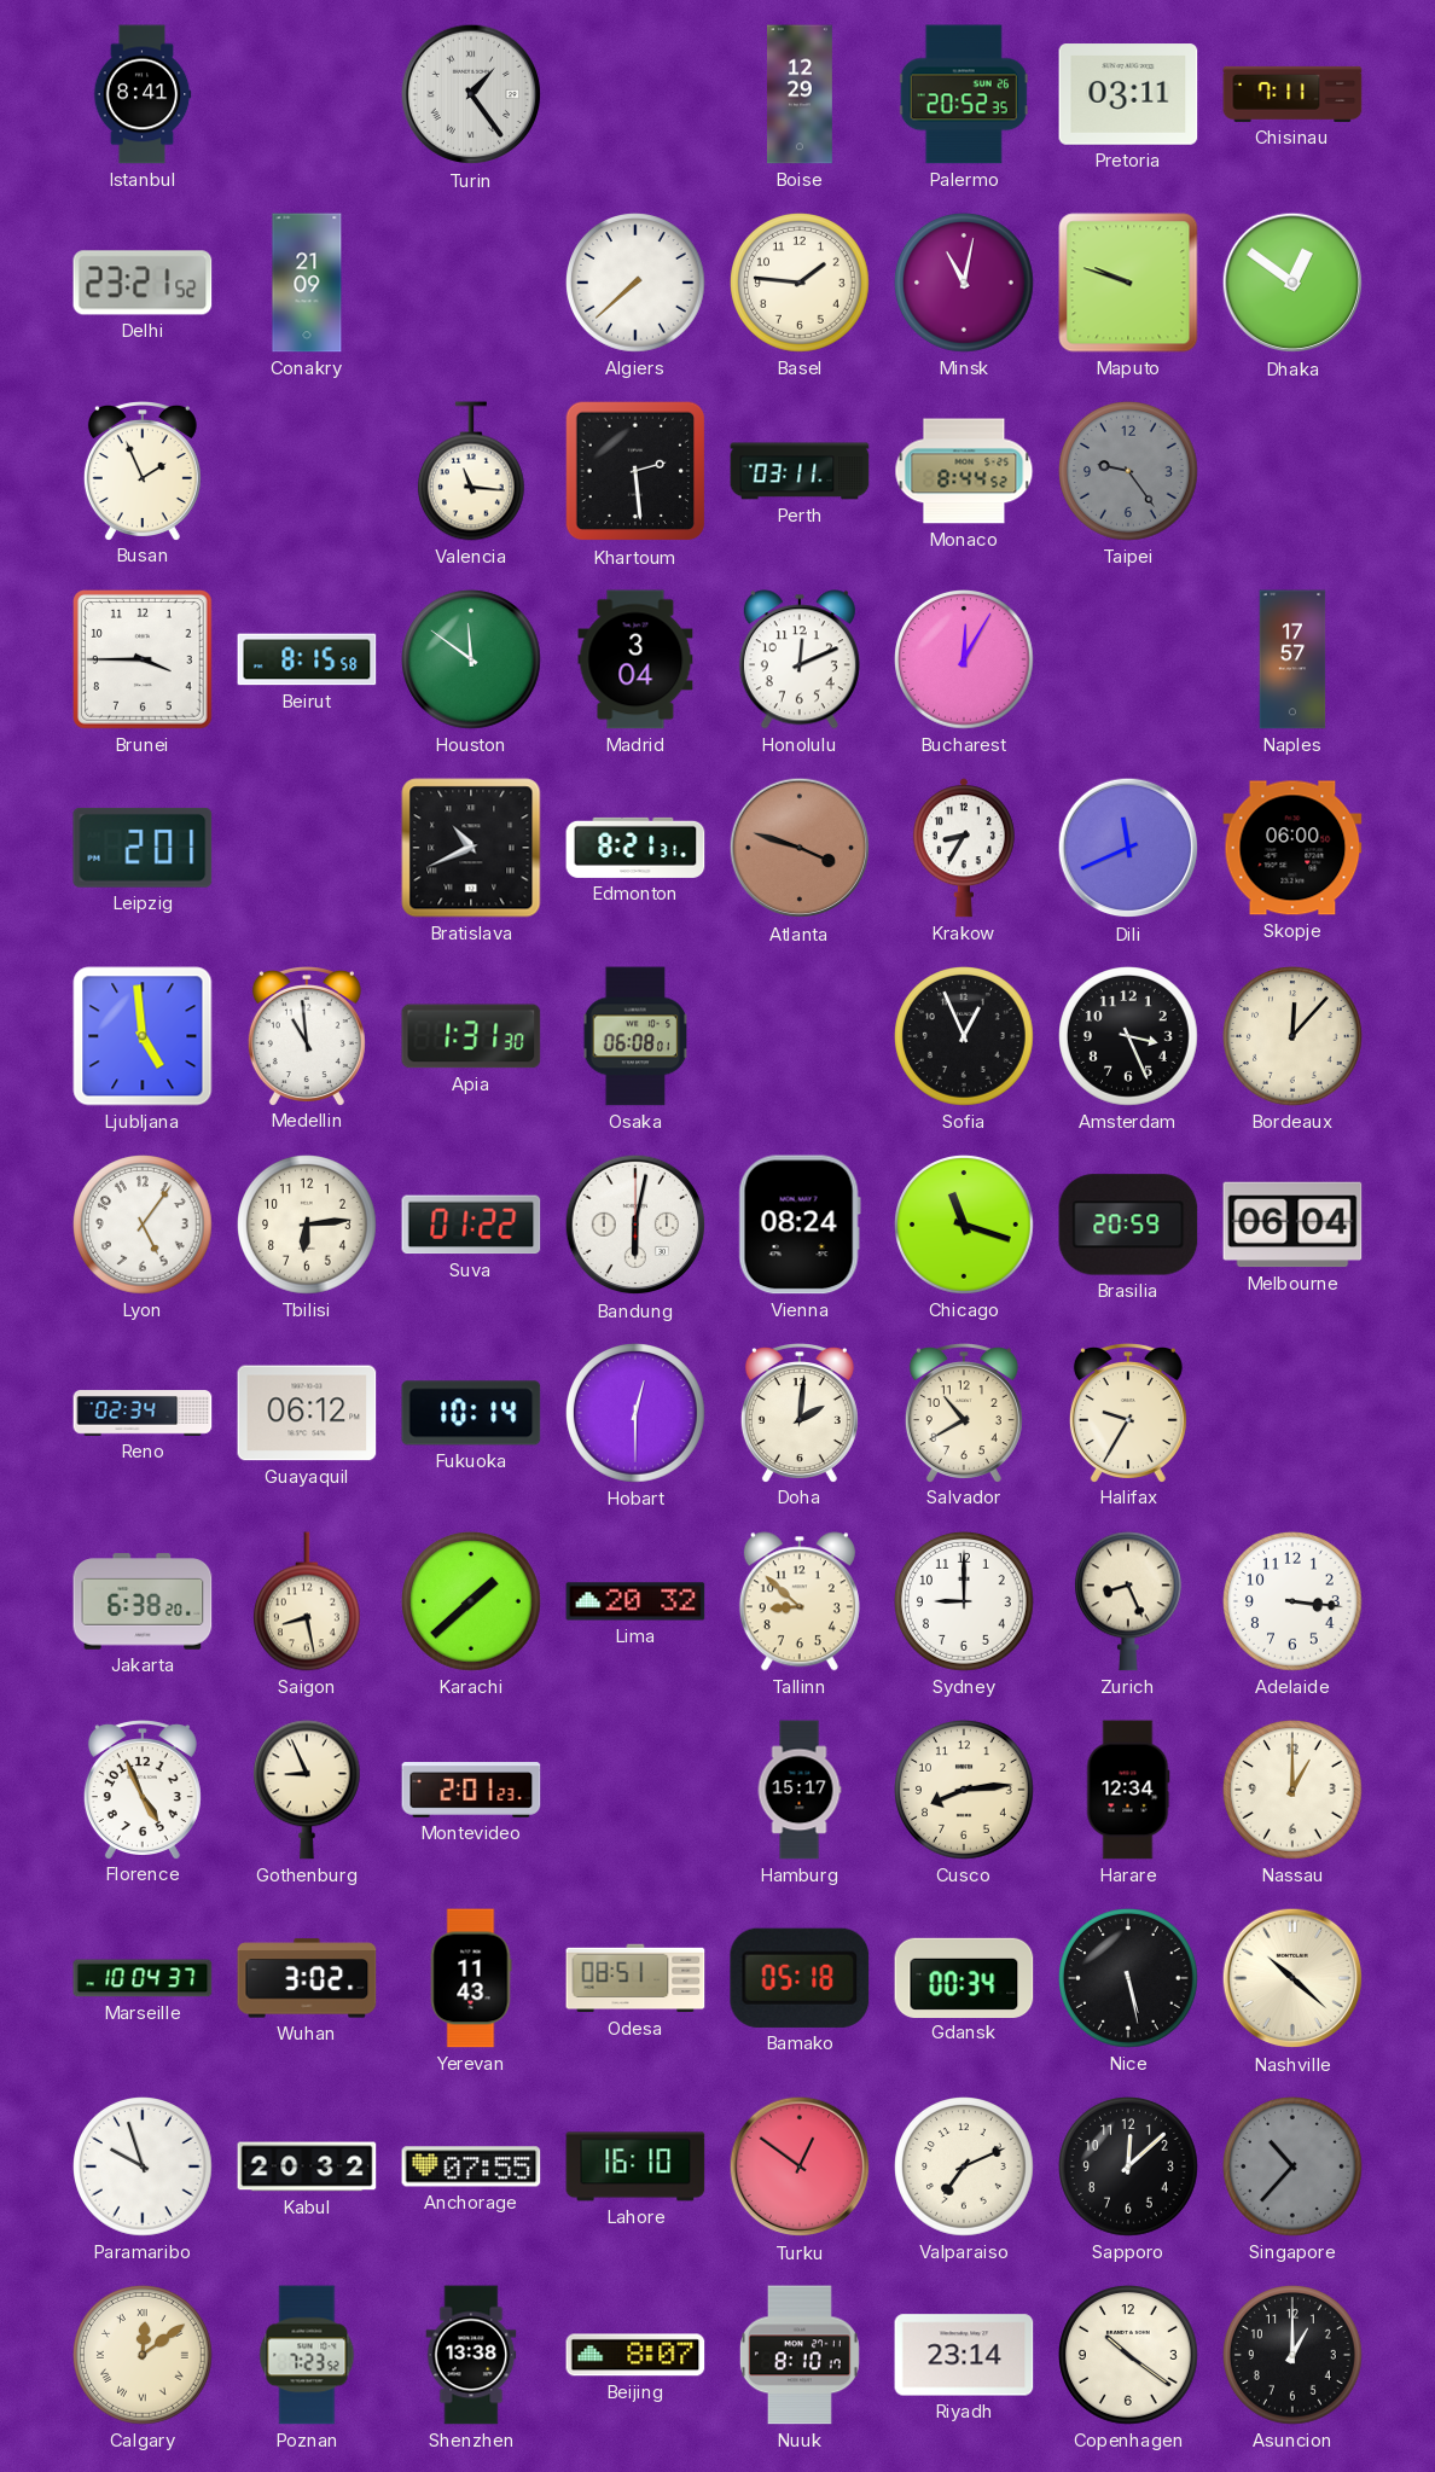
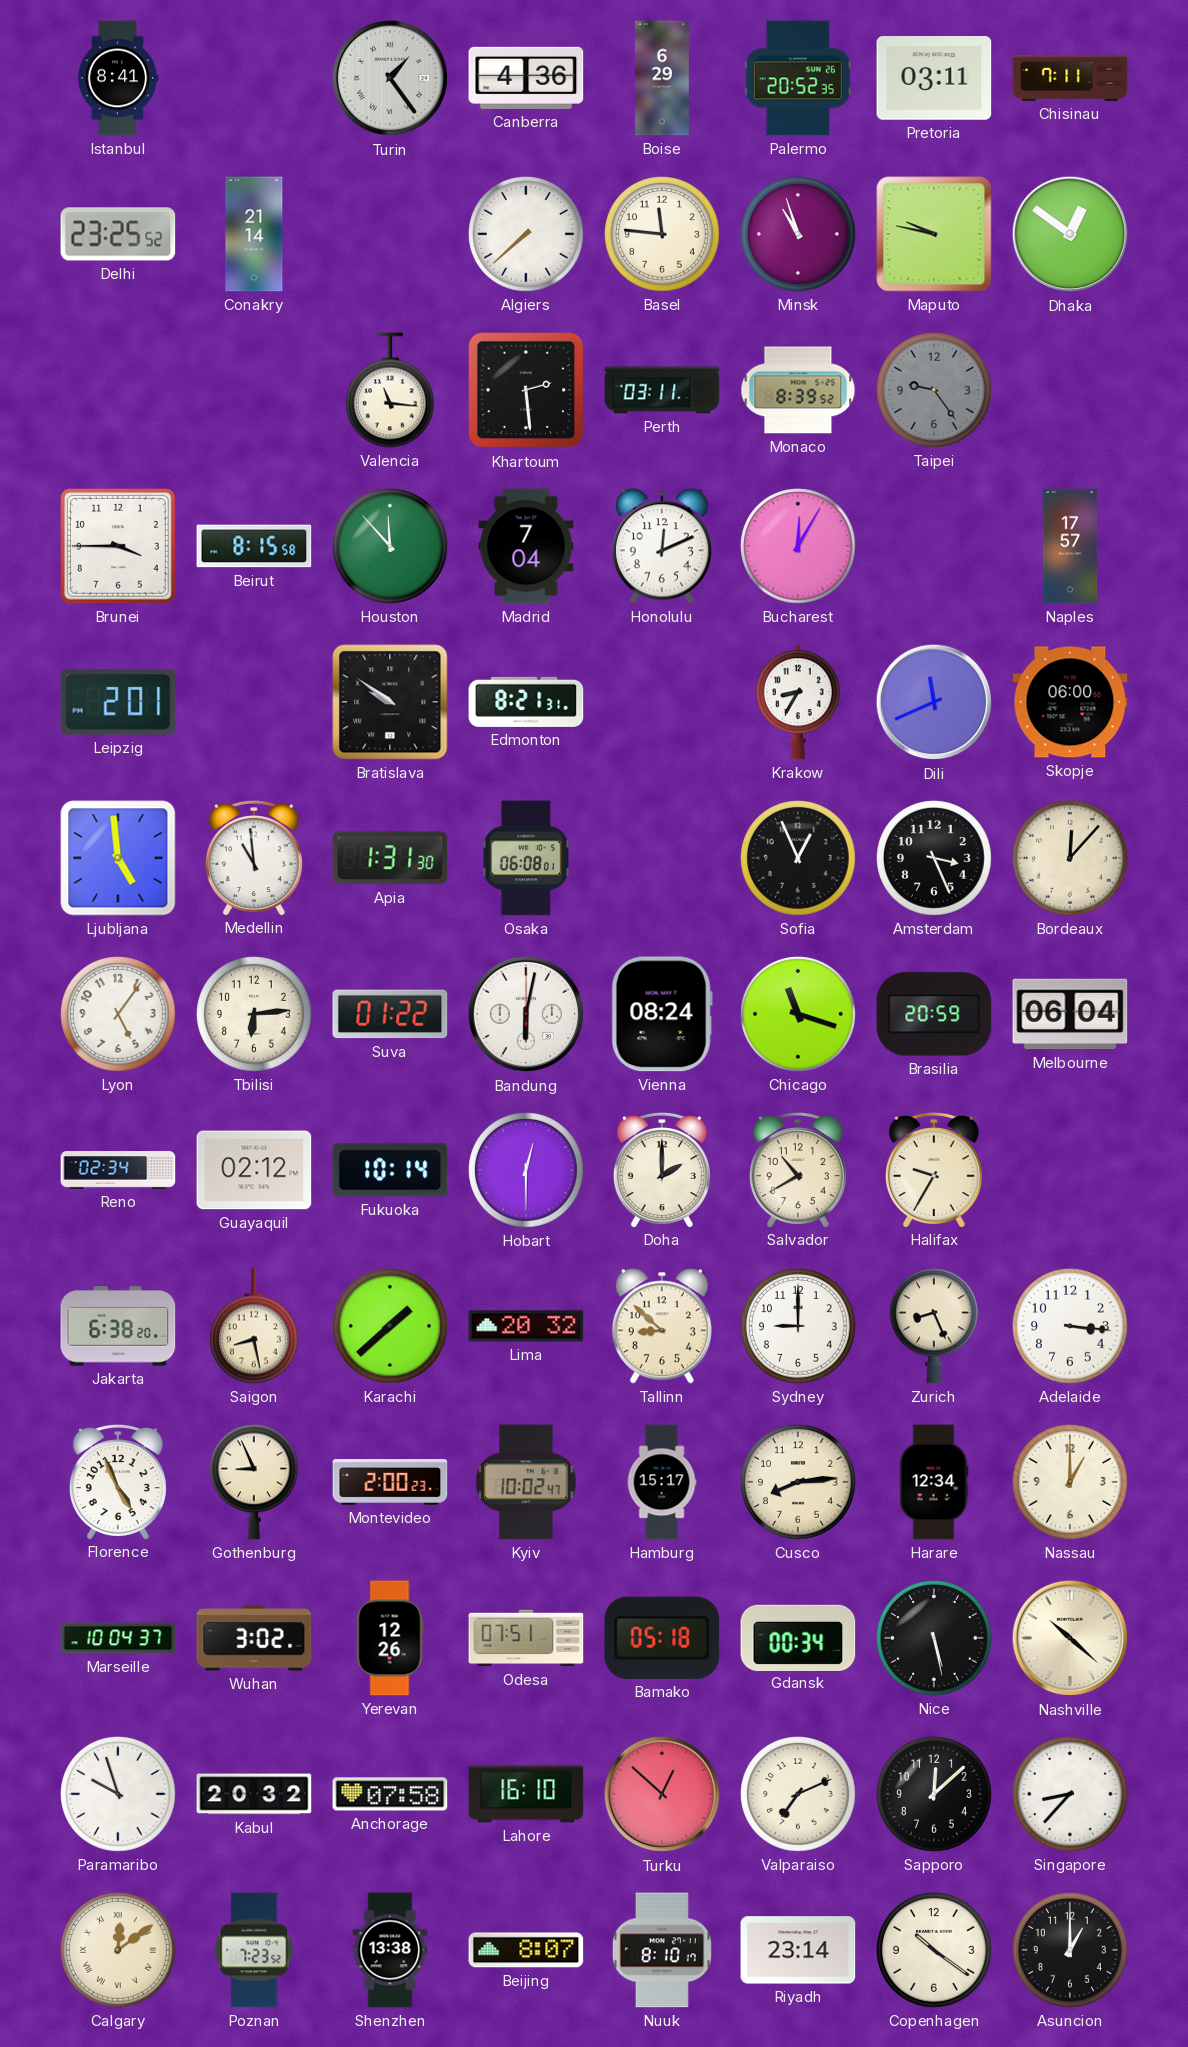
Canberra: none -> 4:36 (526, 78)
Boise: 12:29 -> 6:29 (662, 78)
Delhi: 23:21 -> 23:25 (118, 234)
Conakry: 21:09 -> 21:14 (254, 234)
Basel: 1:46 -> 11:46 (663, 235)
Minsk: 11:02 -> 10:57 (799, 235)
Maputo: 9:48 -> 9:47 (934, 234)
Busan: 1:56 -> none (143, 471)
Monaco: 8:44 -> 8:39 (798, 390)
Houston: 11:51 -> 11:53 (391, 547)
Madrid: 3:04 -> 7:04 (526, 546)
Bratislava: 10:41 -> 9:51 (390, 702)
Atlanta: 3:48 -> none (800, 848)
Guayaquil: 06:12 -> 02:12 (254, 1170)
Doha: 2:01 -> 2:00 (662, 1170)
Montevideo: 2:01 -> 2:00 (390, 1482)
Kyiv: none -> 10:02 (527, 1482)
Yerevan: 11:43 -> 12:26 (390, 1638)
Odesa: 08:51 -> 07:51 (526, 1638)
Anchorage: 07:55 -> 07:58 (390, 1794)
Turku: 12:51 -> 12:52 (662, 1794)
Singapore: 10:37 -> 8:37 (1071, 1795)
Singapore dial: grey -> white (1071, 1795)
